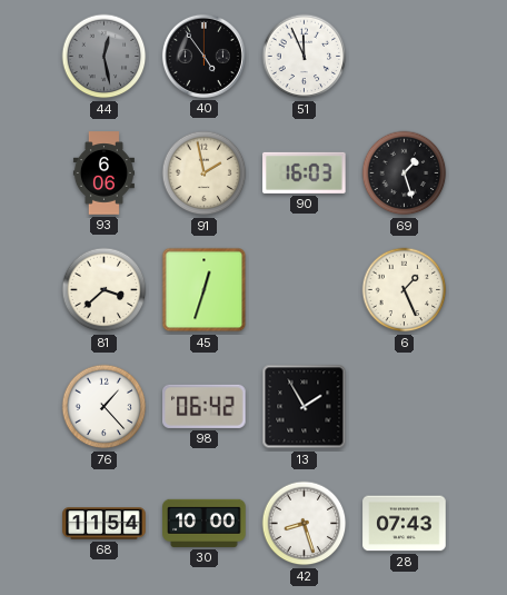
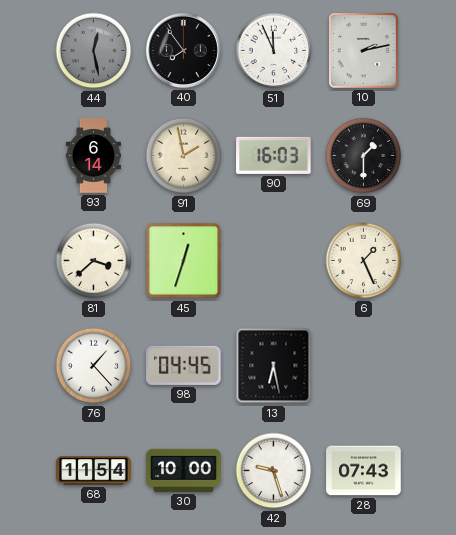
40: 4:54 -> 7:54 (183, 50)
10: none -> 2:13 (364, 51)
93: 6:06 -> 6:14 (93, 156)
69: 1:27 -> 1:30 (364, 156)
98: 06:42 -> 04:45 (184, 365)
13: 1:55 -> 6:28 (274, 366)
42: 8:27 -> 9:27 (274, 471)
